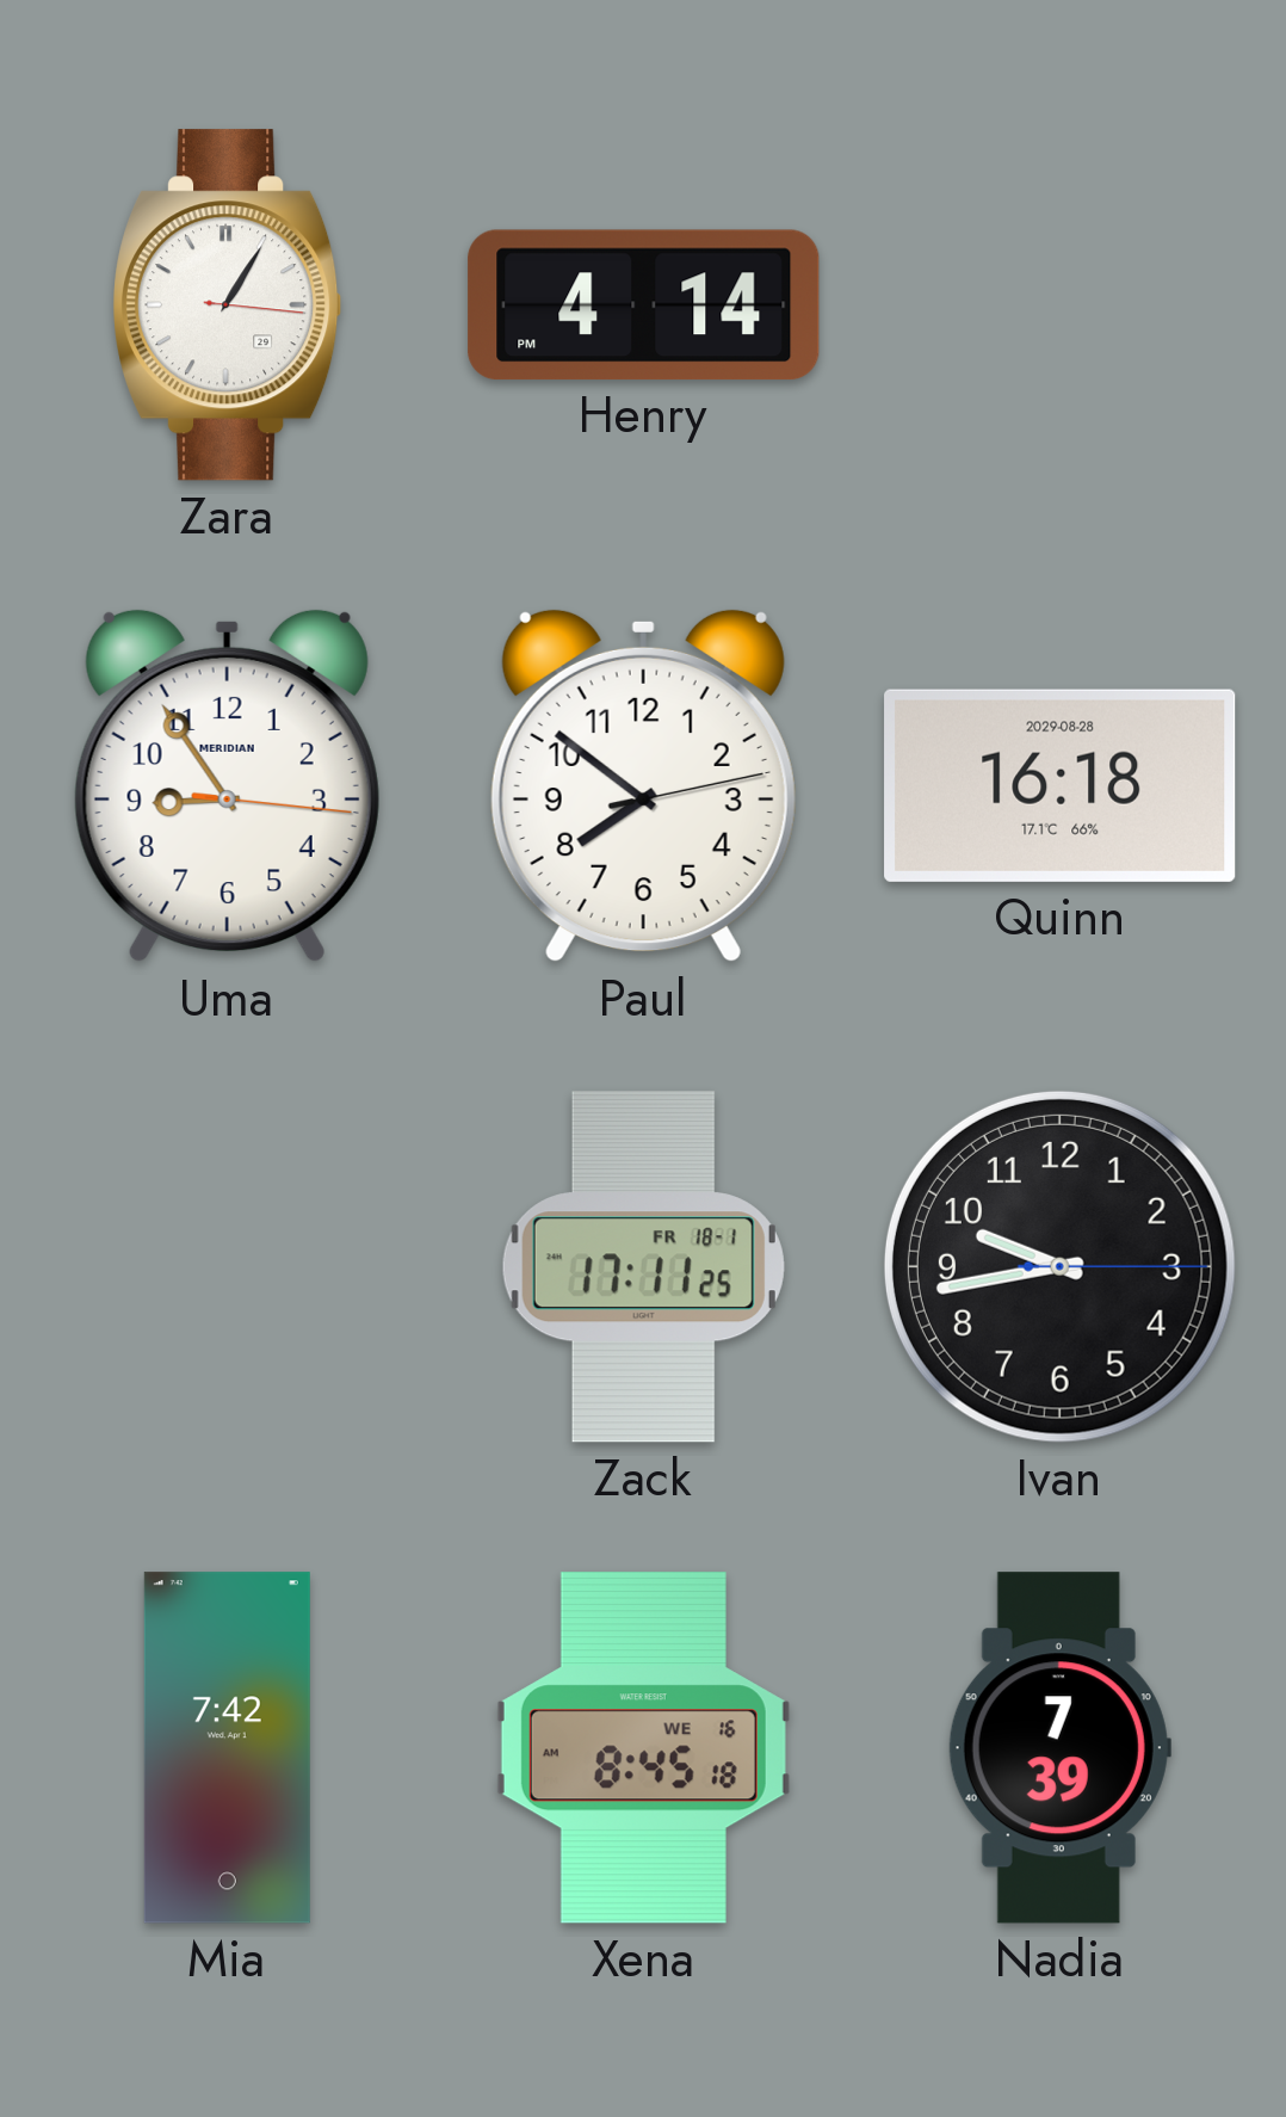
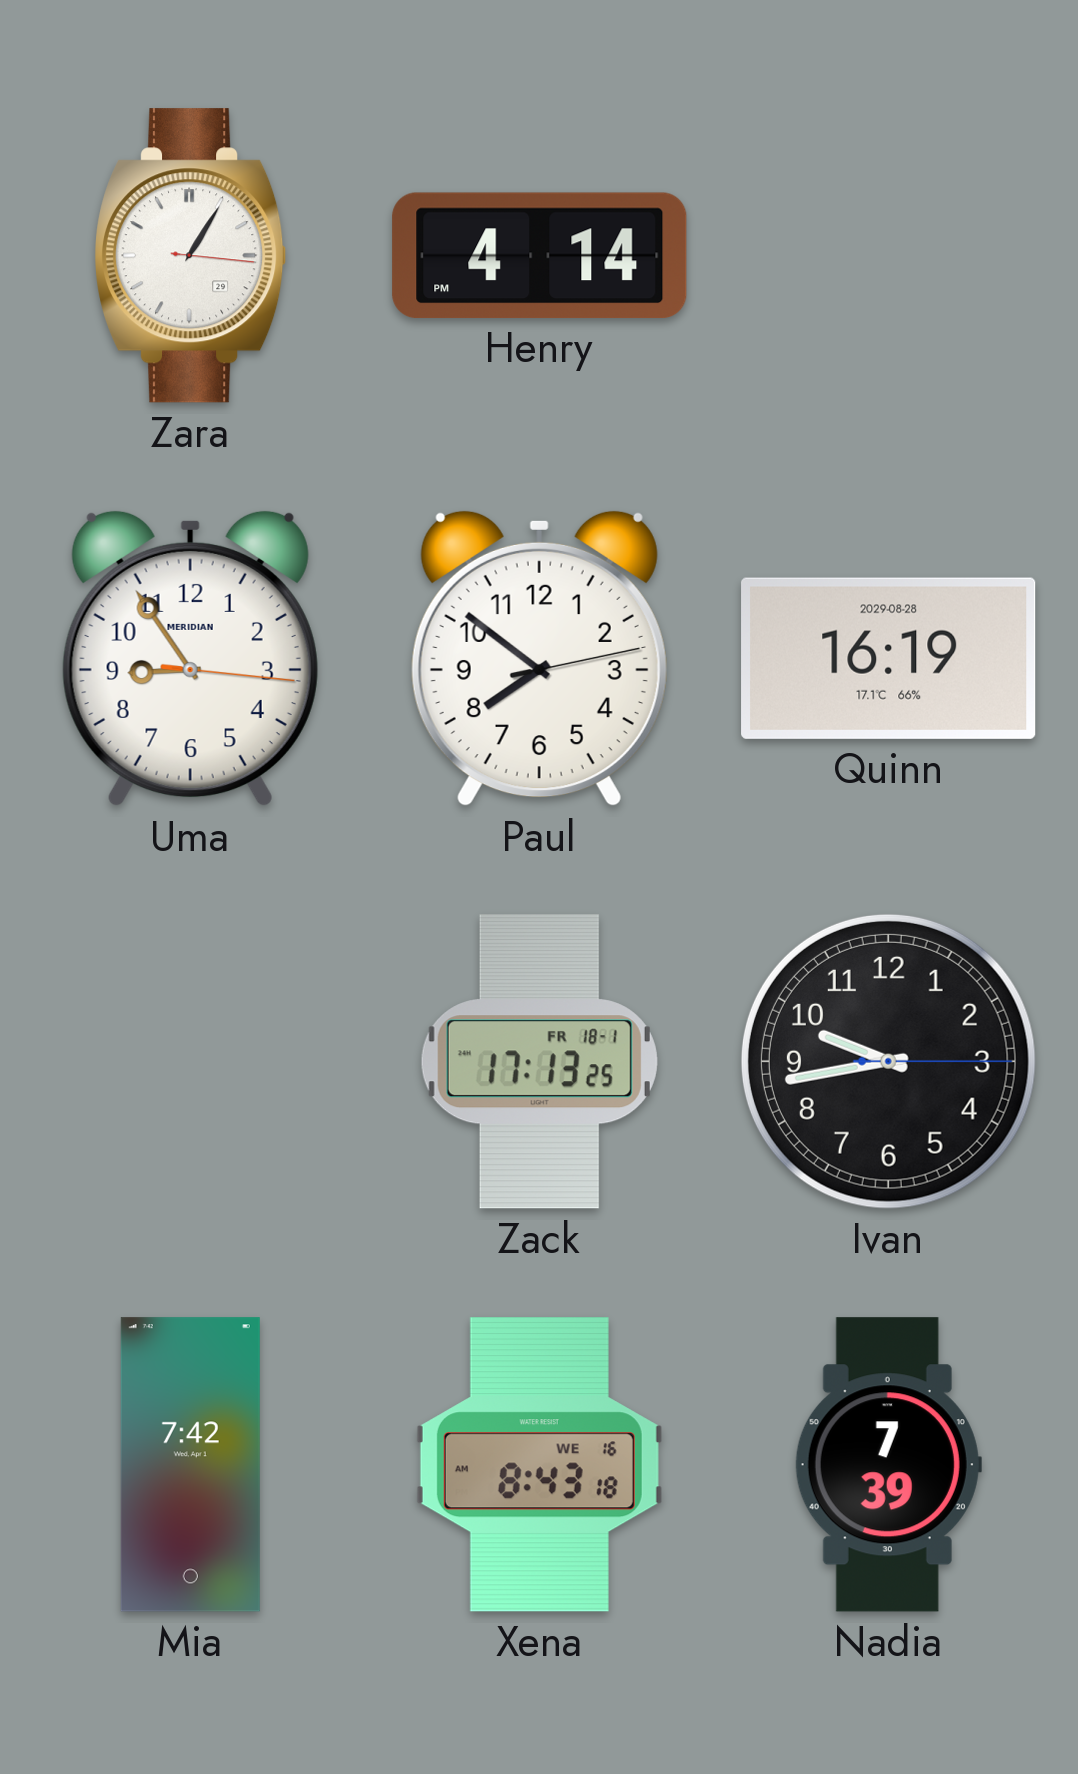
Quinn: 16:18 -> 16:19 (889, 658)
Zack: 17:11 -> 17:13 (539, 1062)
Xena: 8:45 -> 8:43 (539, 1465)
